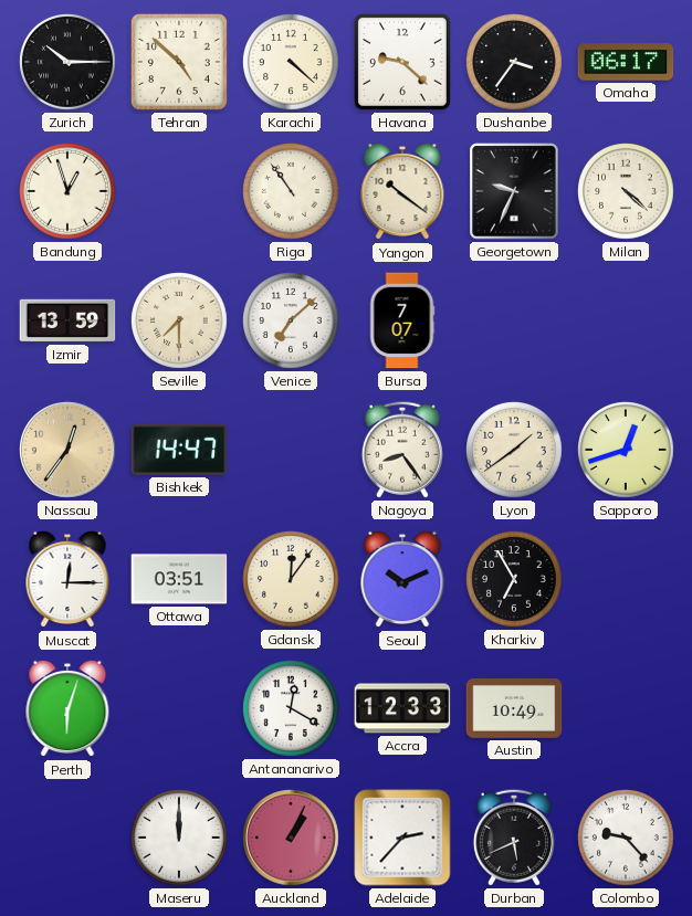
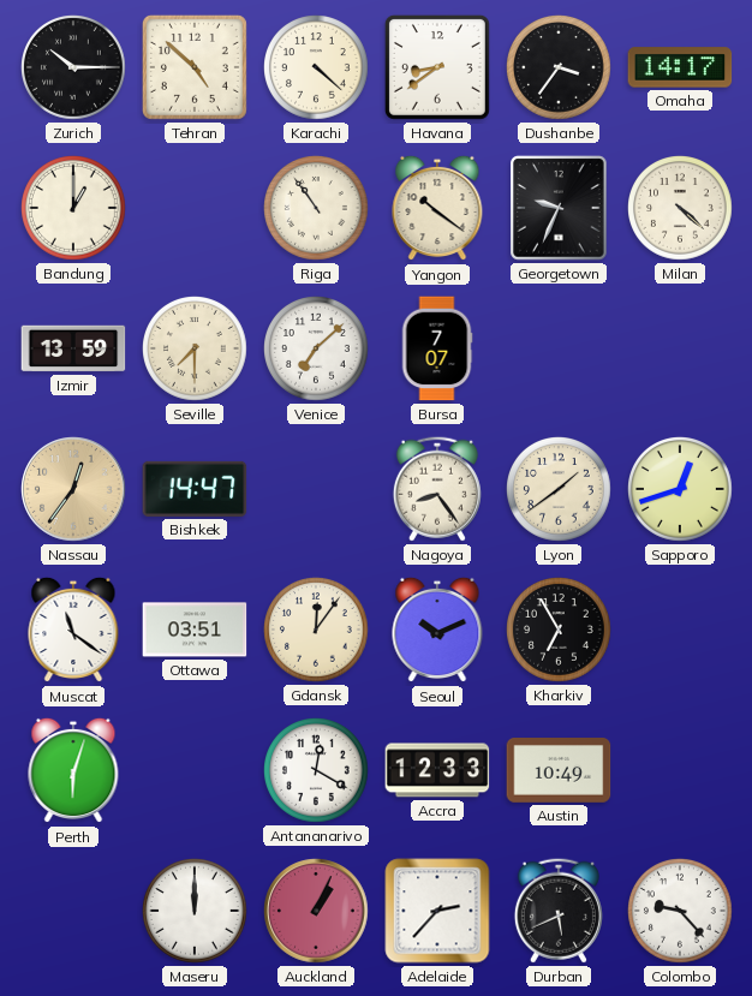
Havana: 9:22 -> 8:39 (437, 67)
Omaha: 06:17 -> 14:17 (680, 67)
Bandung: 12:57 -> 1:00 (74, 209)
Muscat: 12:15 -> 11:21 (73, 630)
